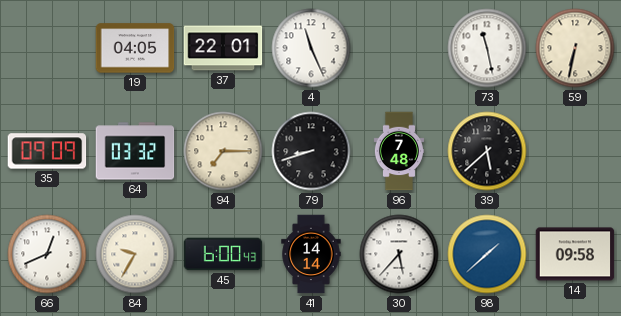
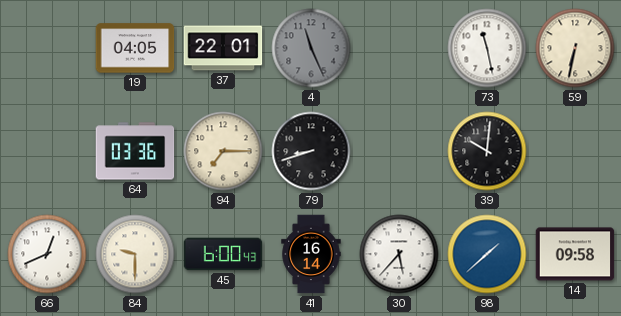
4 dial: white -> grey (311, 48)
35: 09:09 -> none (47, 151)
64: 03:32 -> 03:36 (135, 151)
96: 7:48 -> none (399, 151)
39: 5:38 -> 10:01 (487, 151)
84: 9:35 -> 9:30 (135, 254)
41: 14:14 -> 16:14 (311, 254)
